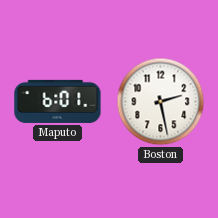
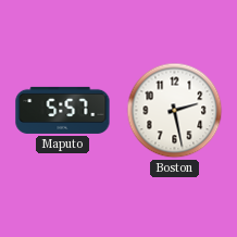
Maputo: 6:01 -> 5:57 (63, 110)
